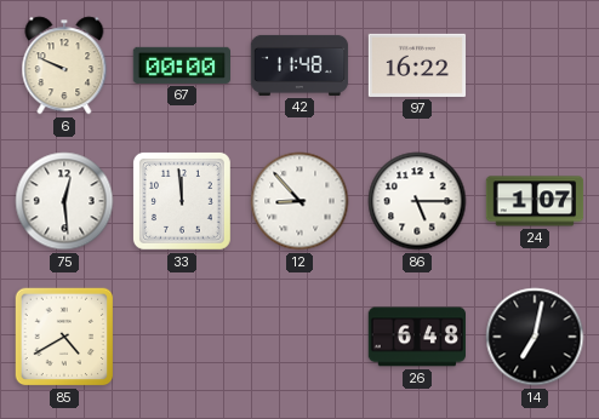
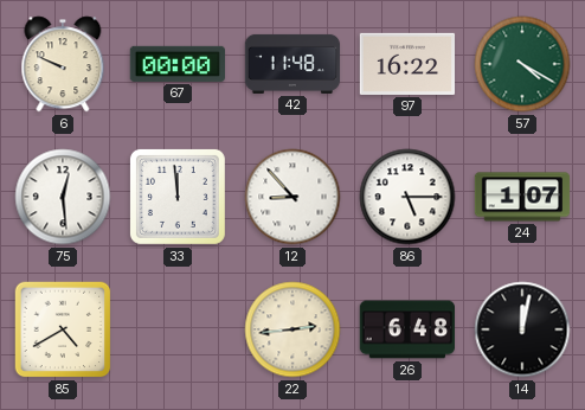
57: none -> 4:20 (522, 64)
22: none -> 2:44 (292, 329)
14: 7:02 -> 12:02 (522, 329)
